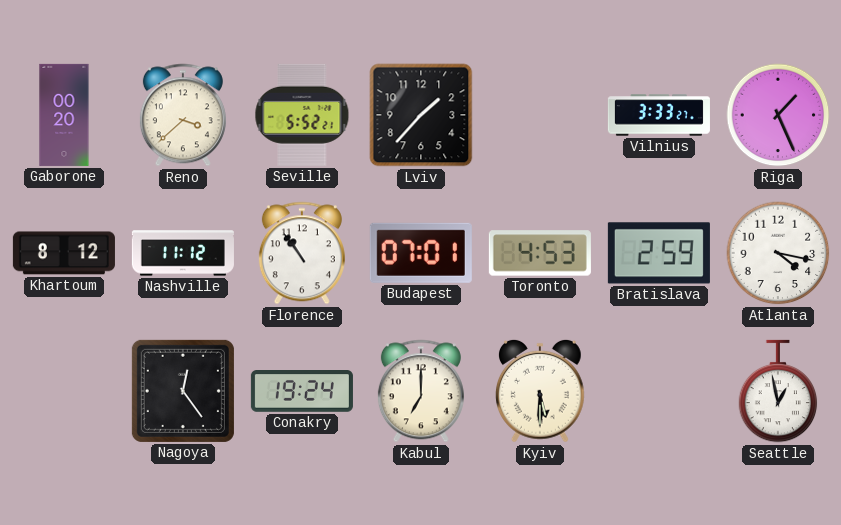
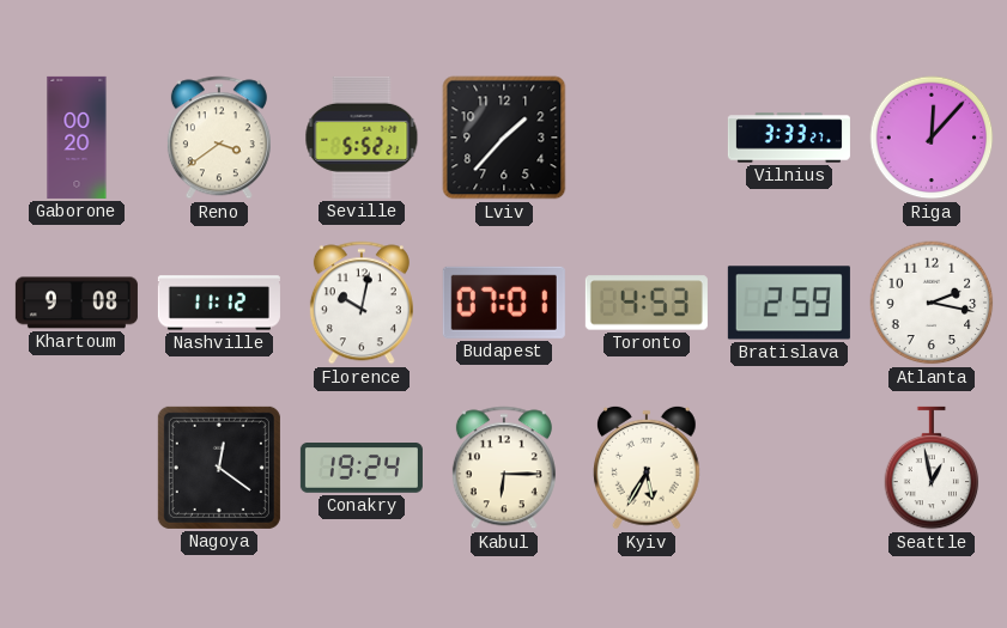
Reno: 3:38 -> 3:39 (219, 138)
Riga: 1:26 -> 12:07 (932, 138)
Khartoum: 8:12 -> 9:08 (77, 303)
Florence: 10:54 -> 10:02 (362, 303)
Atlanta: 4:17 -> 2:17 (932, 303)
Nagoya: 12:24 -> 12:21 (219, 468)
Kabul: 7:00 -> 6:15 (504, 468)
Kyiv: 5:30 -> 5:35 (648, 468)
